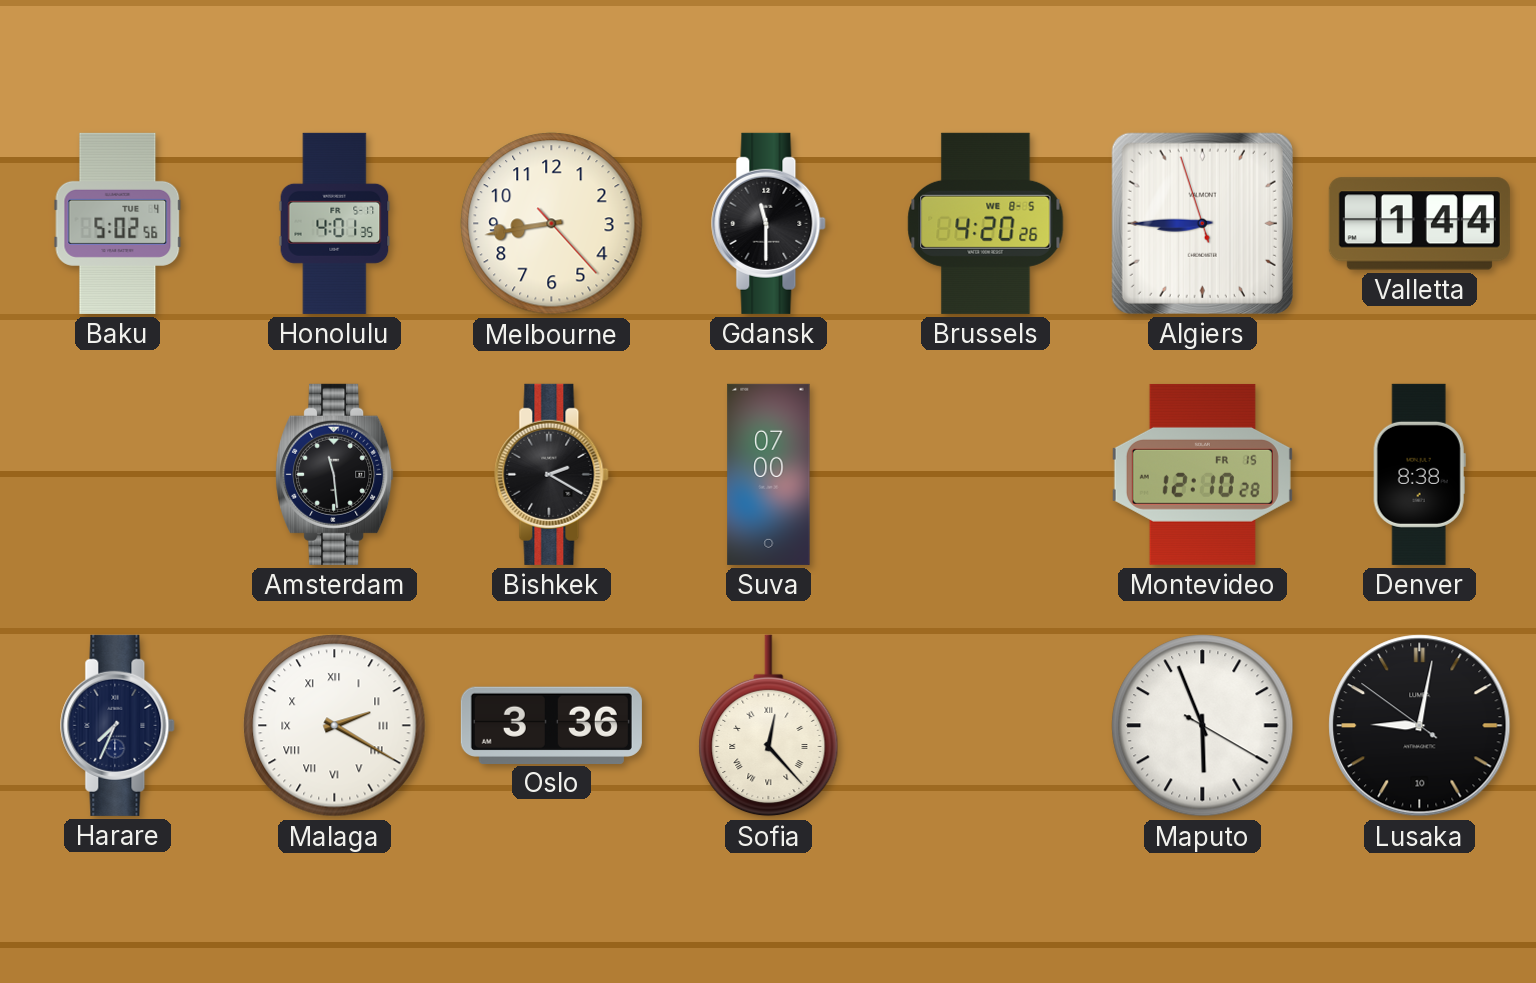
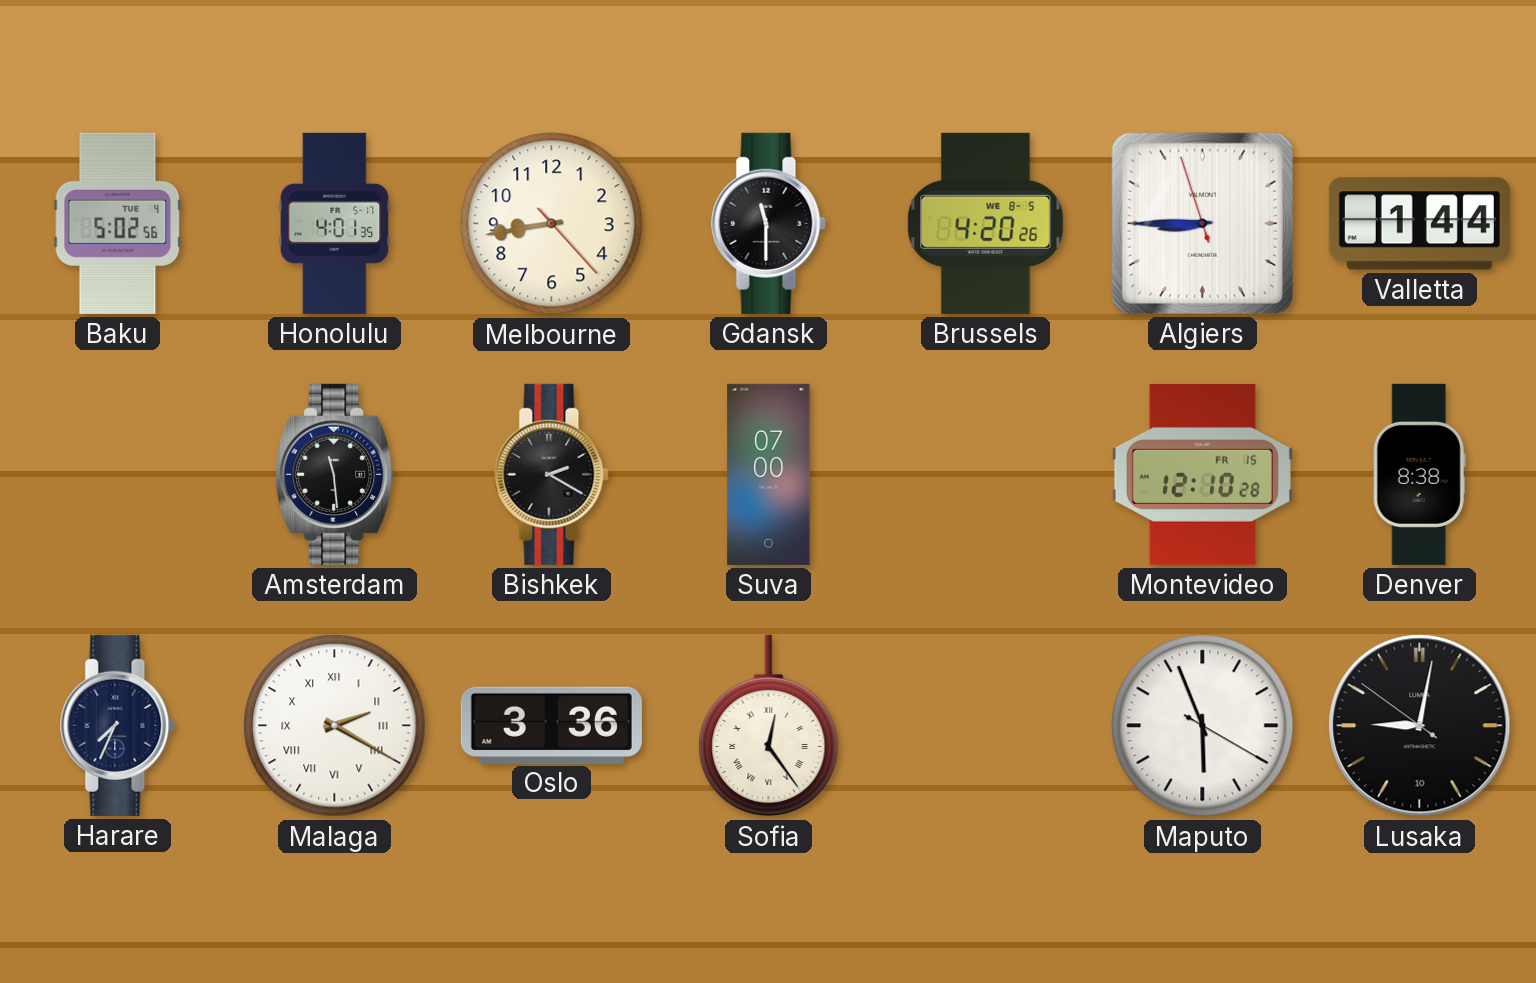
Sofia: 12:23 -> 12:24 (769, 726)
